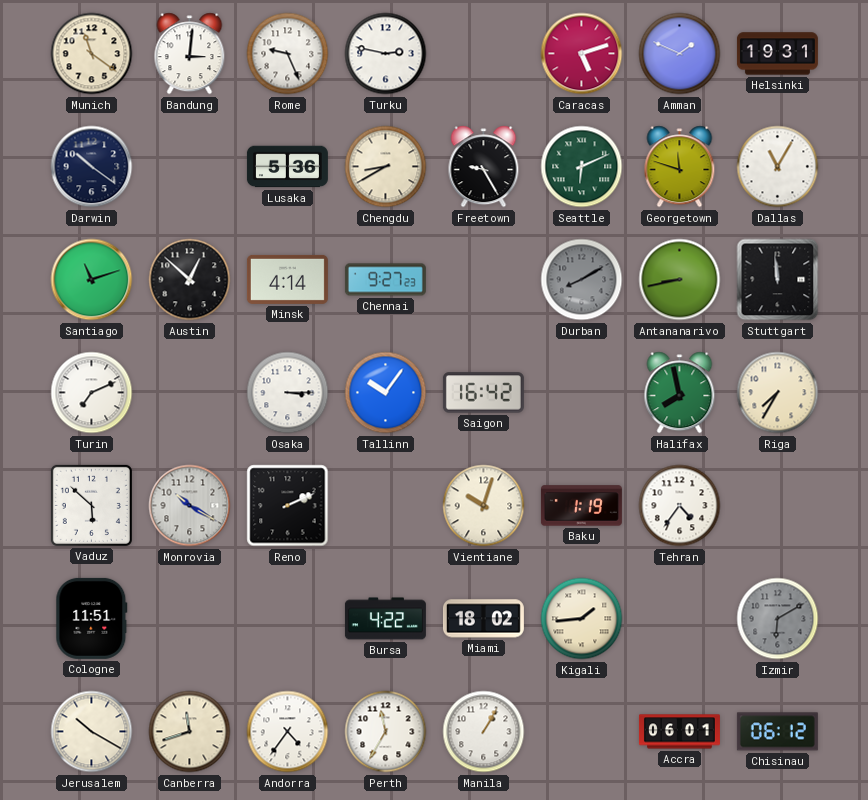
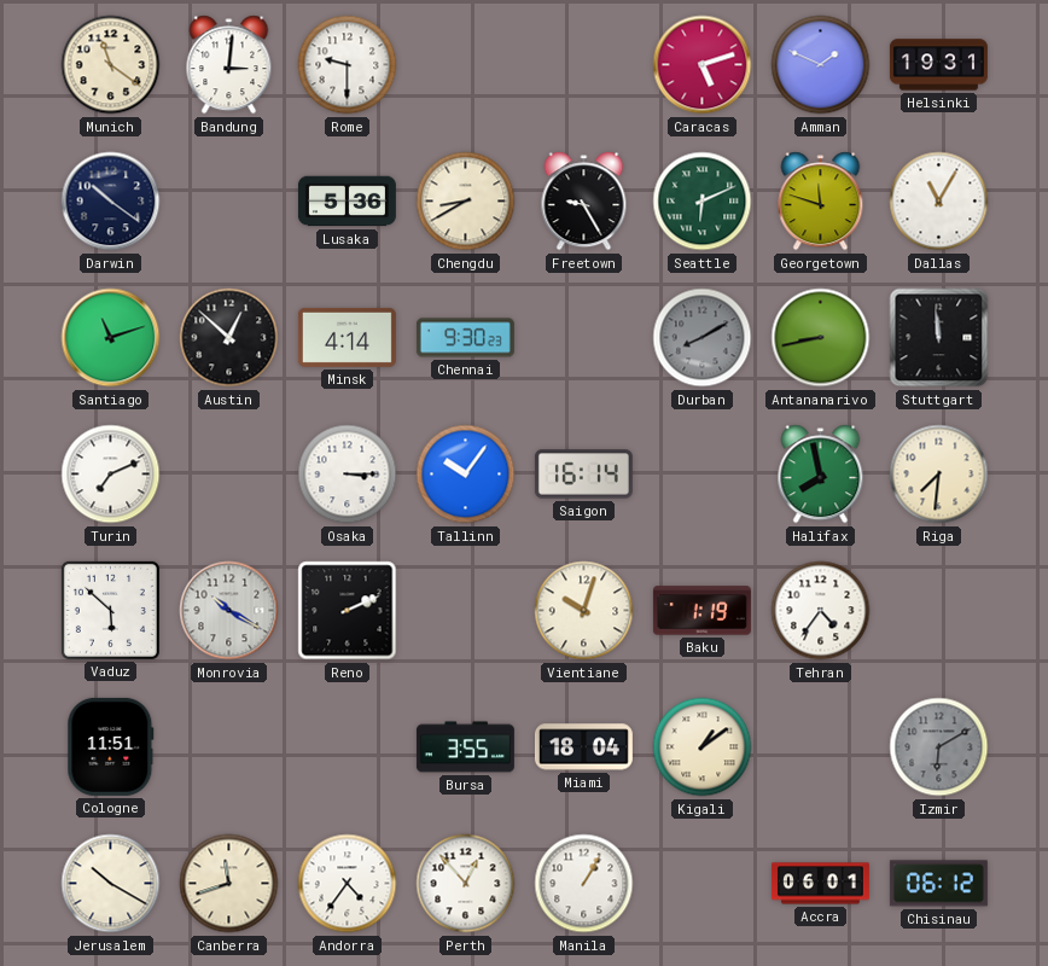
Rome: 9:26 -> 9:30 (348, 65)
Turku: 2:47 -> none (386, 54)
Chennai: 9:27 -> 9:30 (465, 338)
Saigon: 16:42 -> 16:14 (583, 475)
Riga: 7:35 -> 7:31 (939, 475)
Bursa: 4:22 -> 3:55 (465, 747)
Miami: 18:02 -> 18:04 (583, 747)
Kigali: 1:44 -> 1:09 (703, 747)
Perth: 11:35 -> 12:53 (466, 884)
